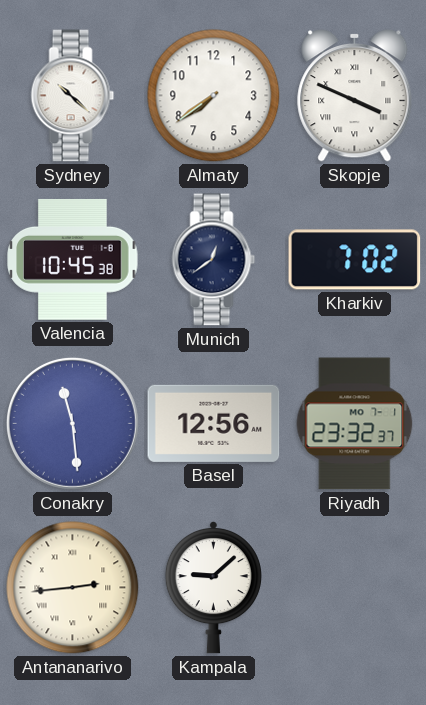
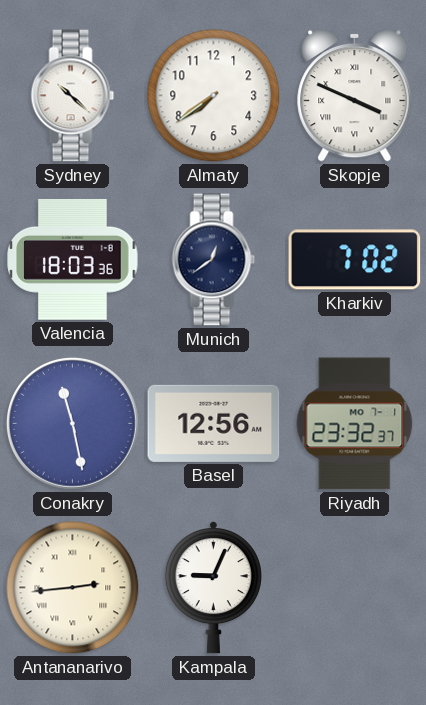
Valencia: 10:45 -> 18:03 (73, 259)
Conakry: 11:29 -> 11:28 (72, 423)
Kampala: 9:08 -> 9:04 (213, 588)
